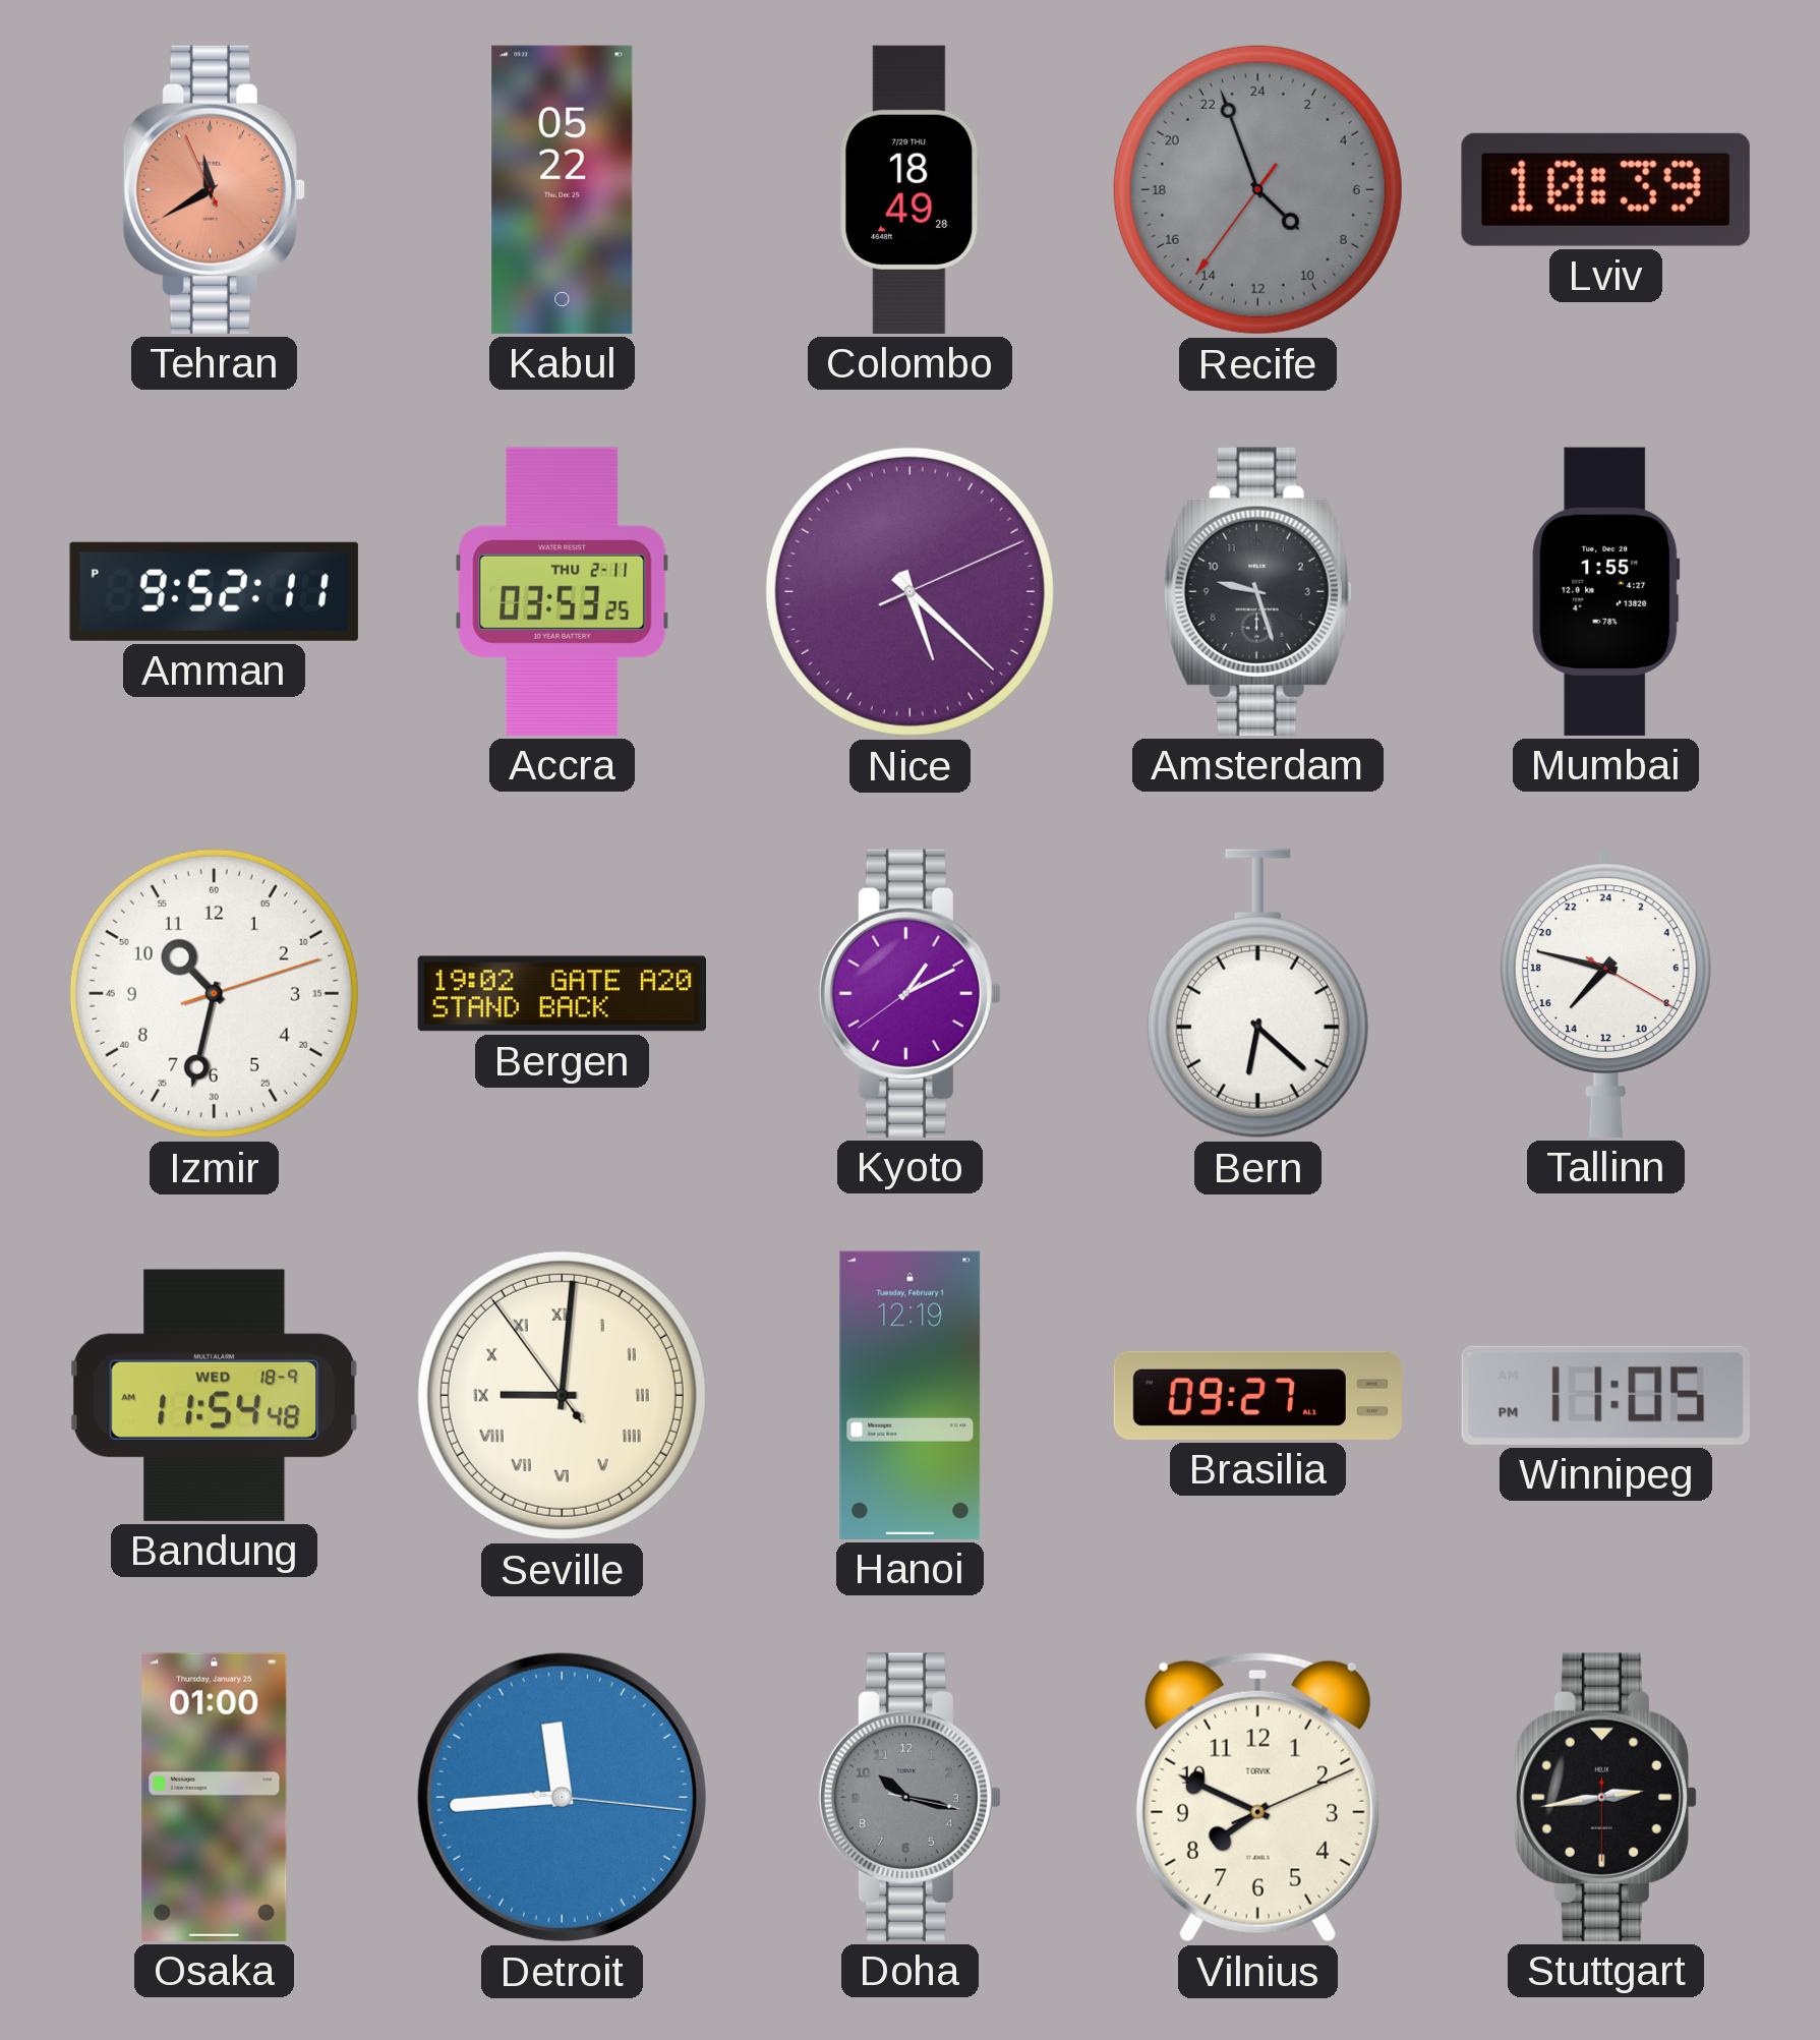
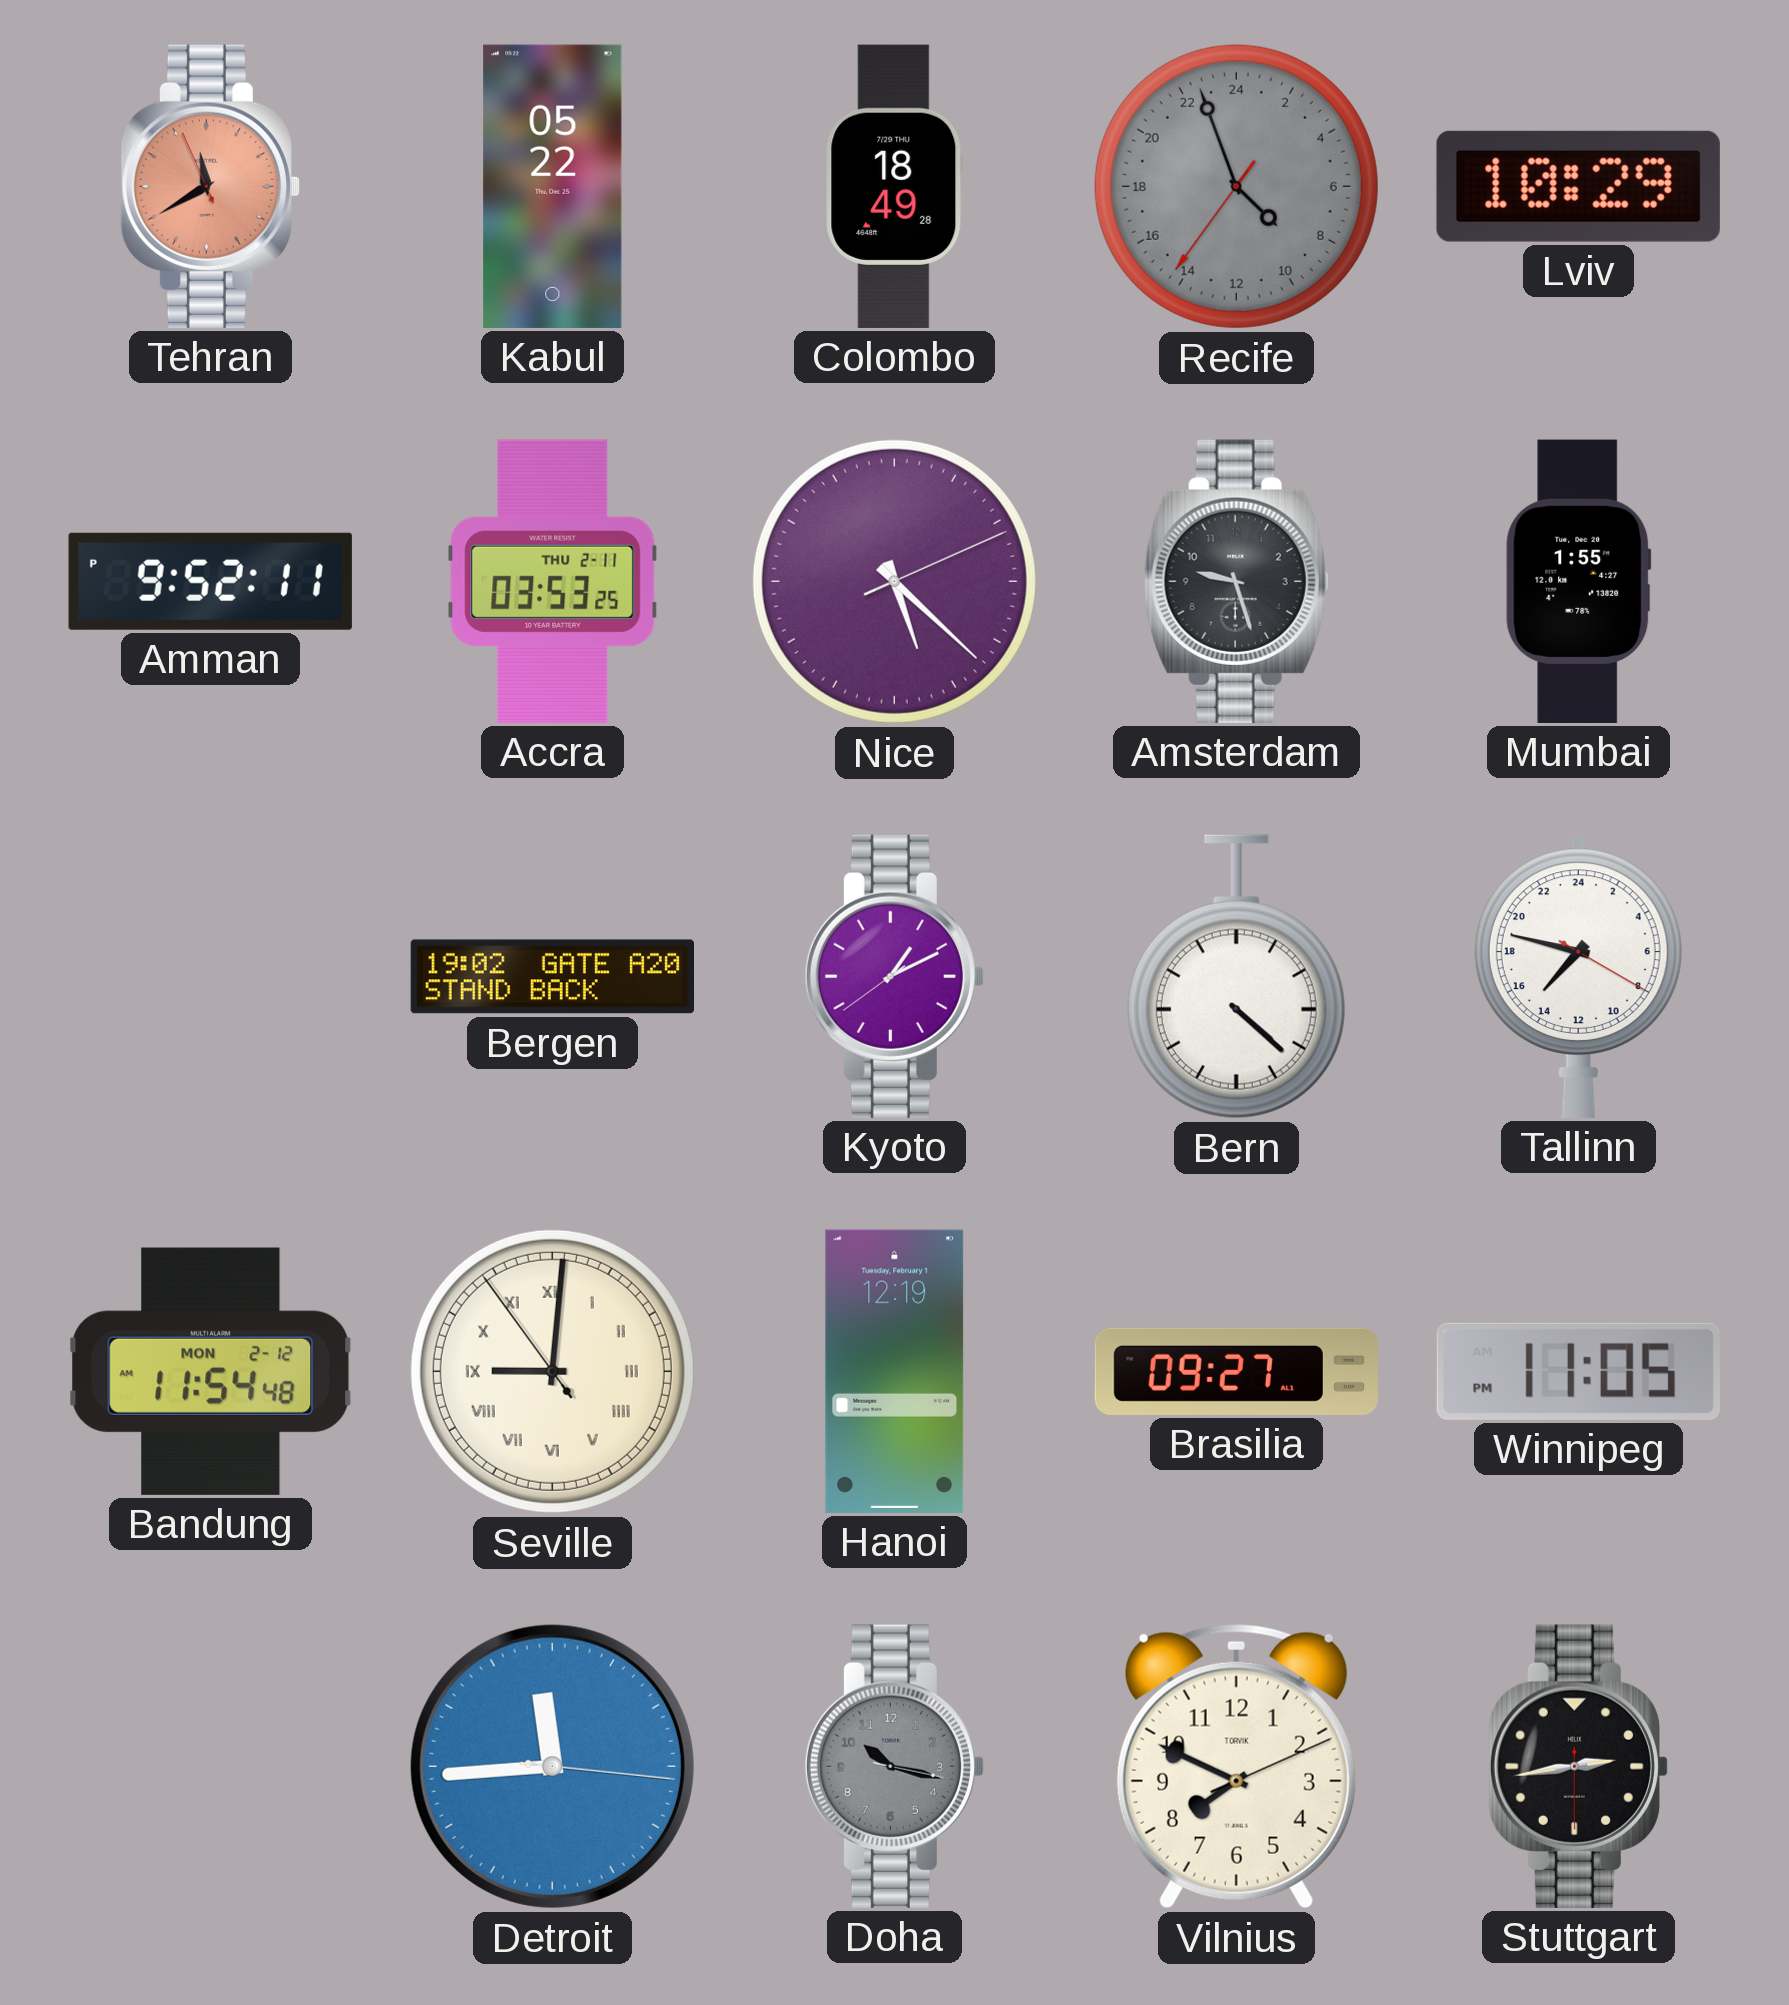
Lviv: 10:39 -> 10:29 (1578, 186)
Izmir: 10:32 -> none (214, 993)
Bern: 6:22 -> 4:22 (1236, 977)
Bandung date: WED 18-9 -> MON 2-12 (211, 1371)
Osaka: 01:00 -> none (215, 1797)
